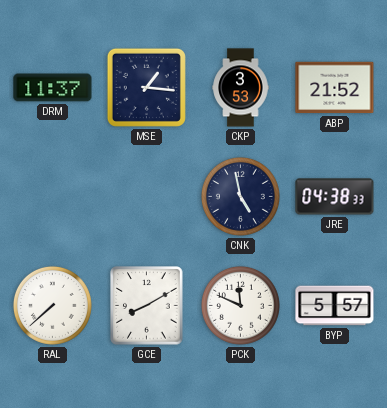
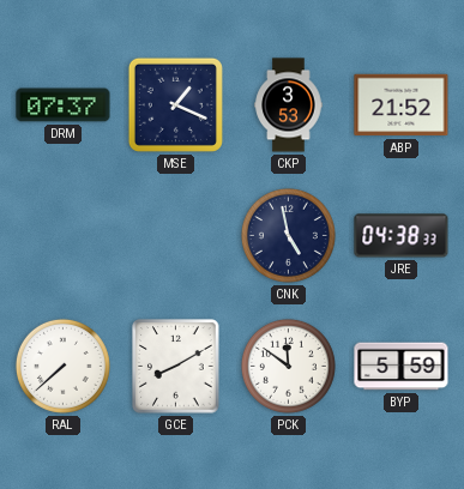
DRM: 11:37 -> 07:37 (64, 105)
MSE: 1:16 -> 1:19 (175, 104)
PCK: 11:49 -> 11:51 (288, 366)
BYP: 5:57 -> 5:59 (402, 367)
